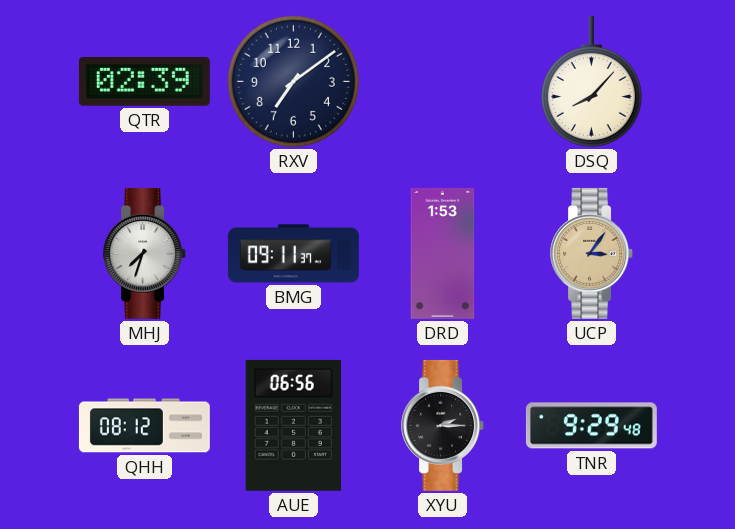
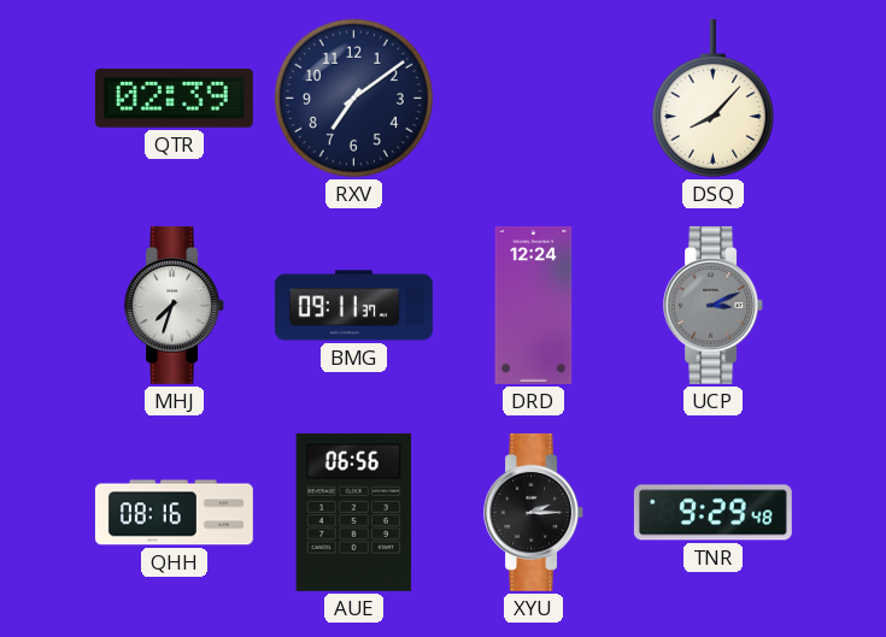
DRD: 1:53 -> 12:24 (534, 305)
UCP: 3:06 -> 3:11 (714, 305)
UCP dial: champagne -> grey (714, 305)
QHH: 08:12 -> 08:16 (174, 513)
